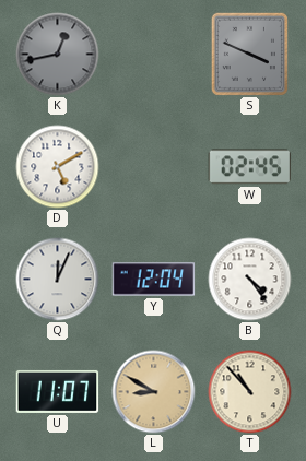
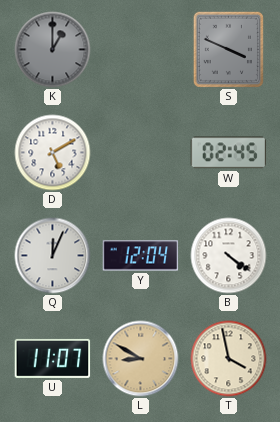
K: 12:43 -> 1:00 (53, 50)
B: 4:24 -> 4:21 (229, 256)
T: 10:53 -> 3:58 (229, 359)
